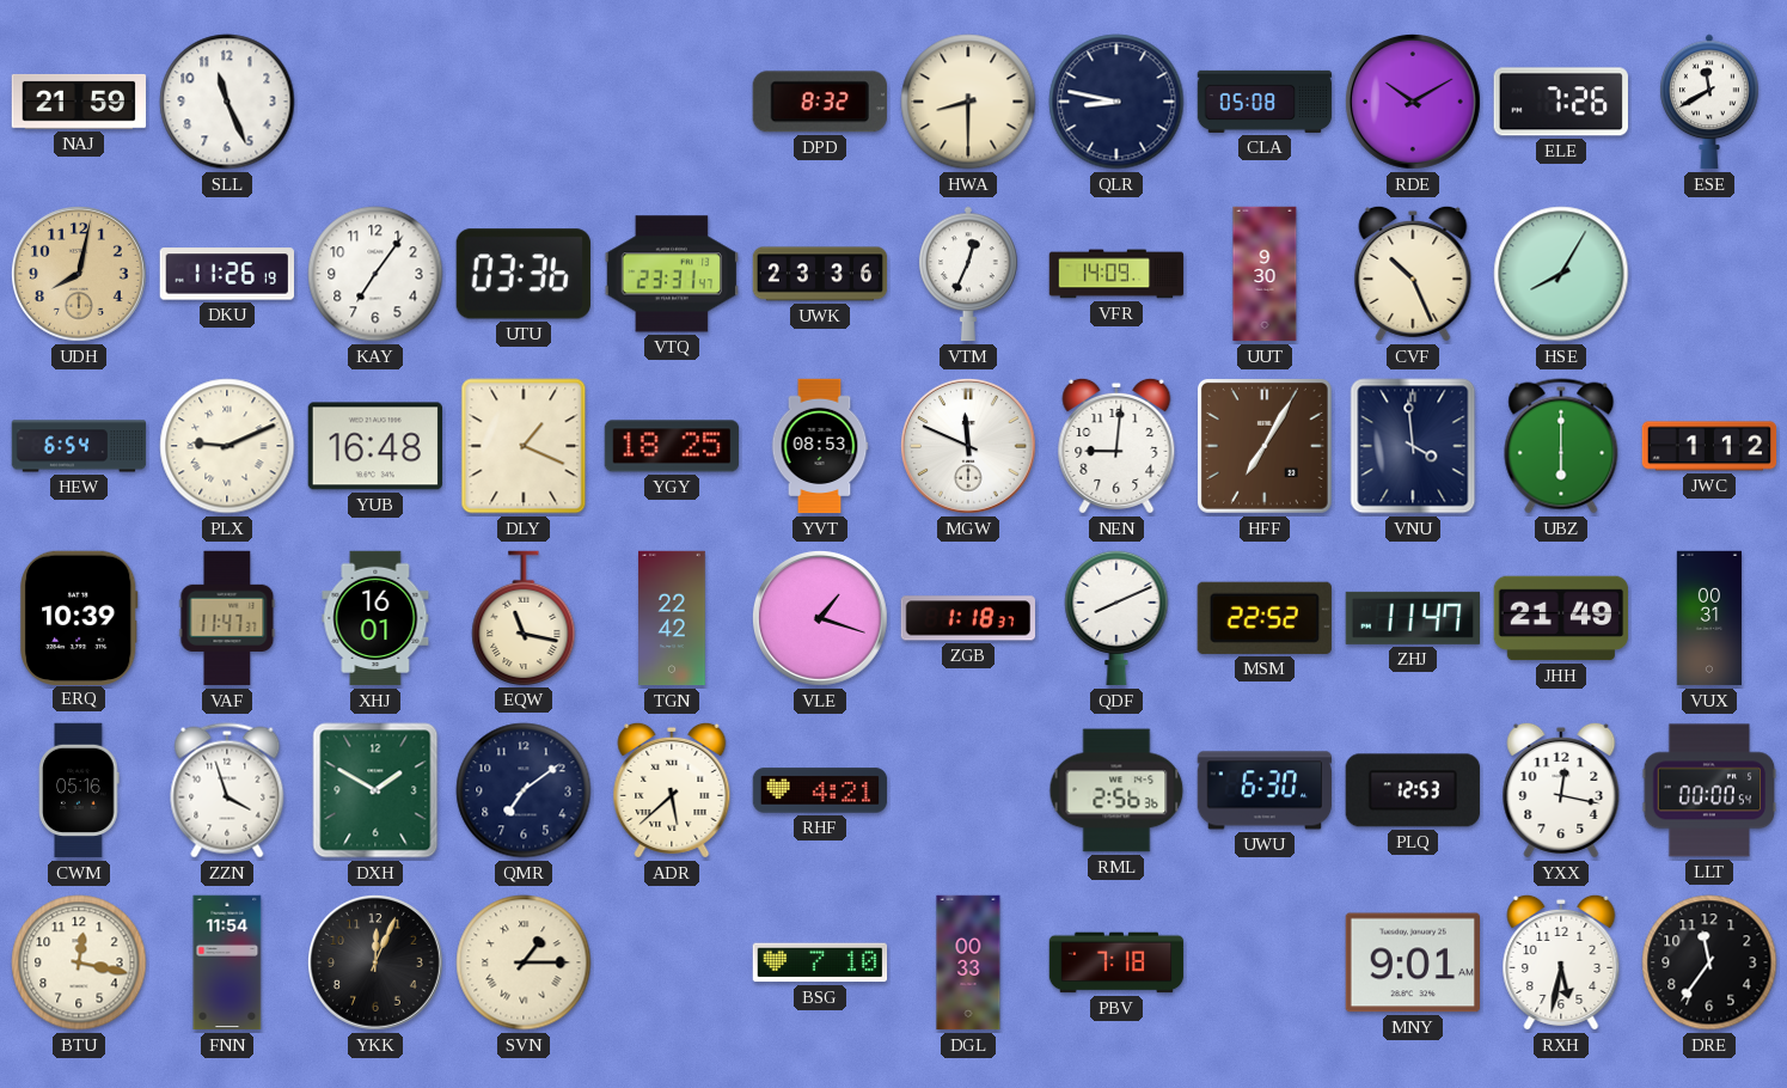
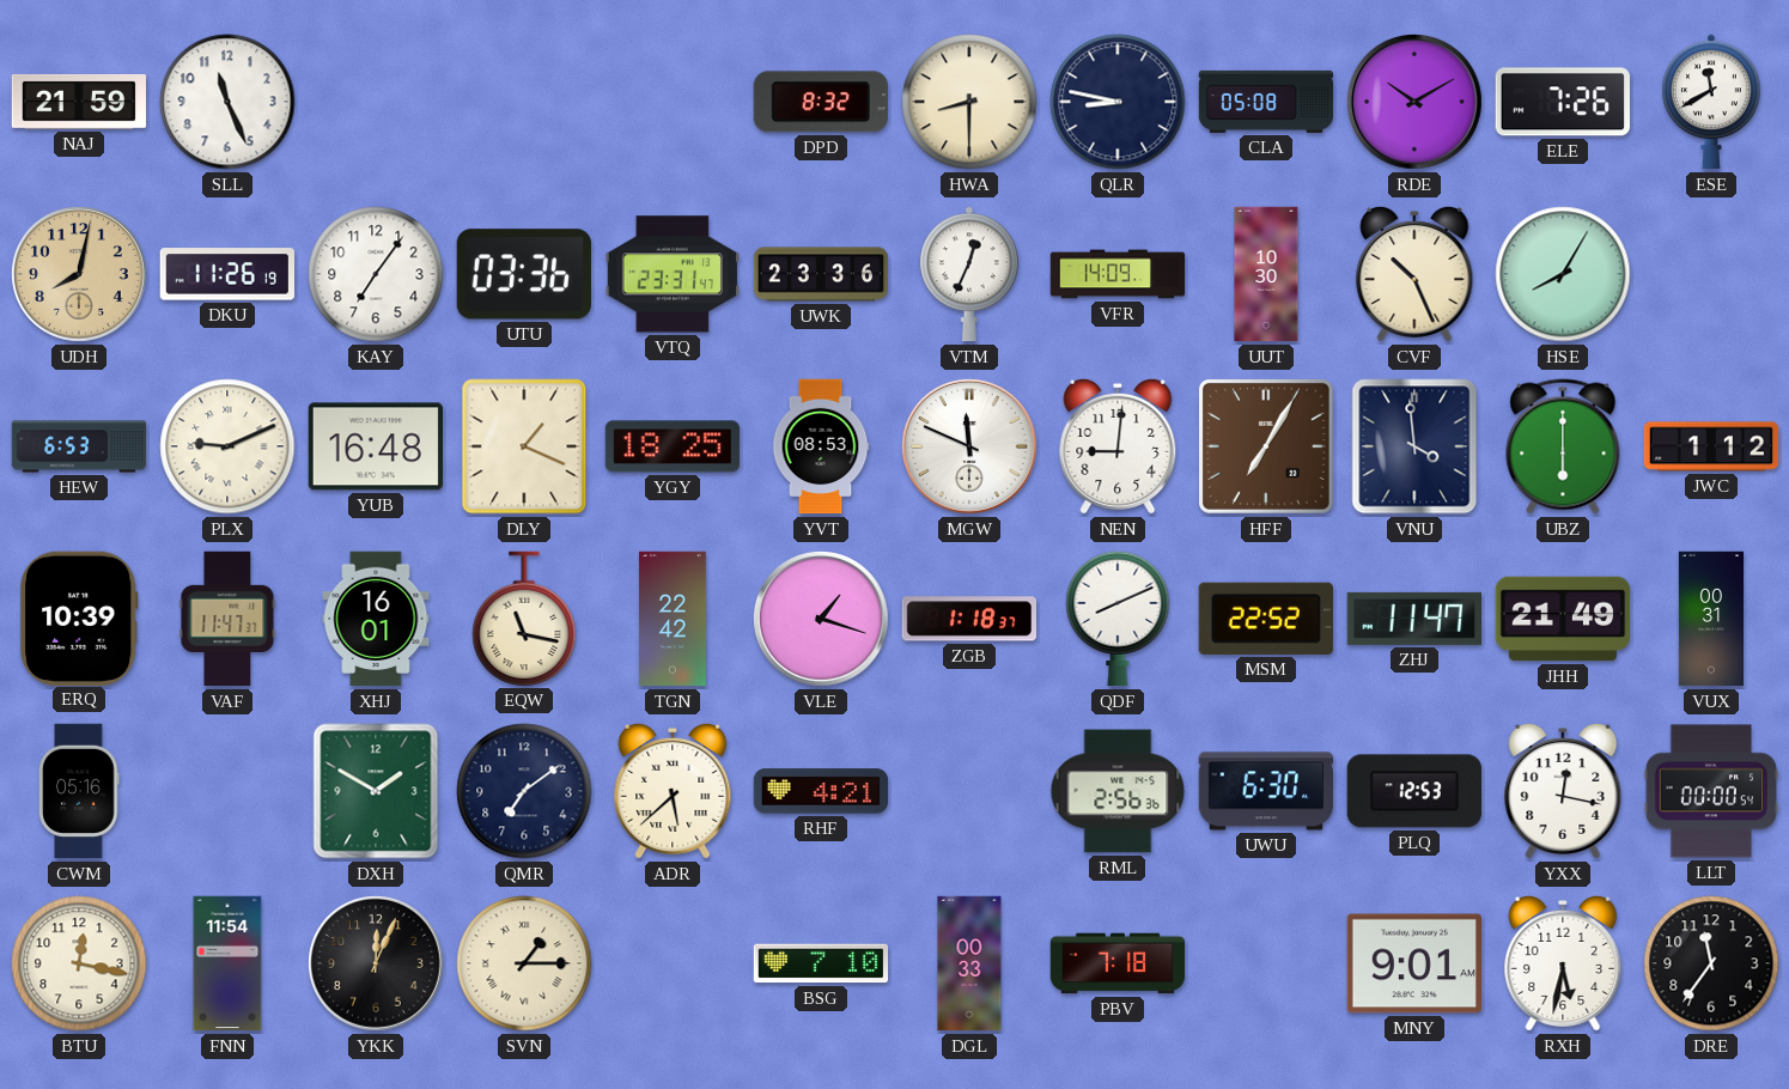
UUT: 9:30 -> 10:30 (1266, 274)
HEW: 6:54 -> 6:53 (79, 446)
ZZN: 3:57 -> none (227, 790)
